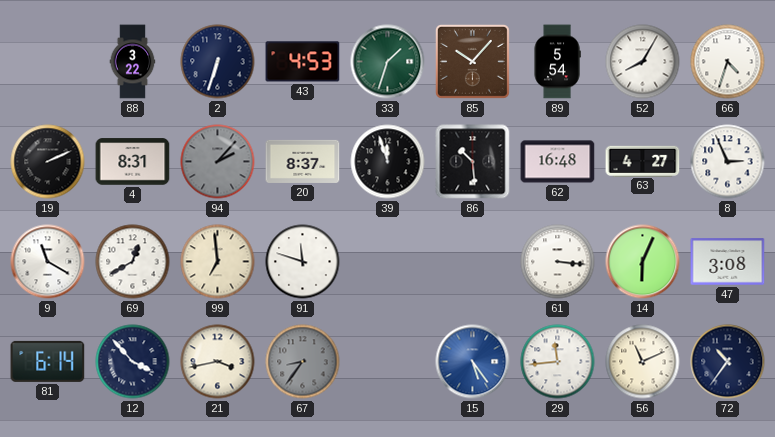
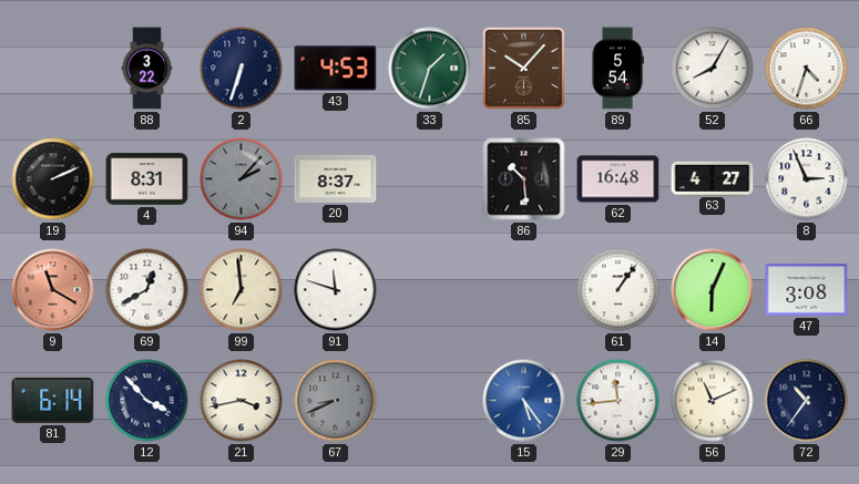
39: 11:57 -> none (388, 162)
9 dial: white -> salmon (53, 290)
61: 3:16 -> 1:06 (618, 290)
67: 8:36 -> 8:41 (336, 401)
